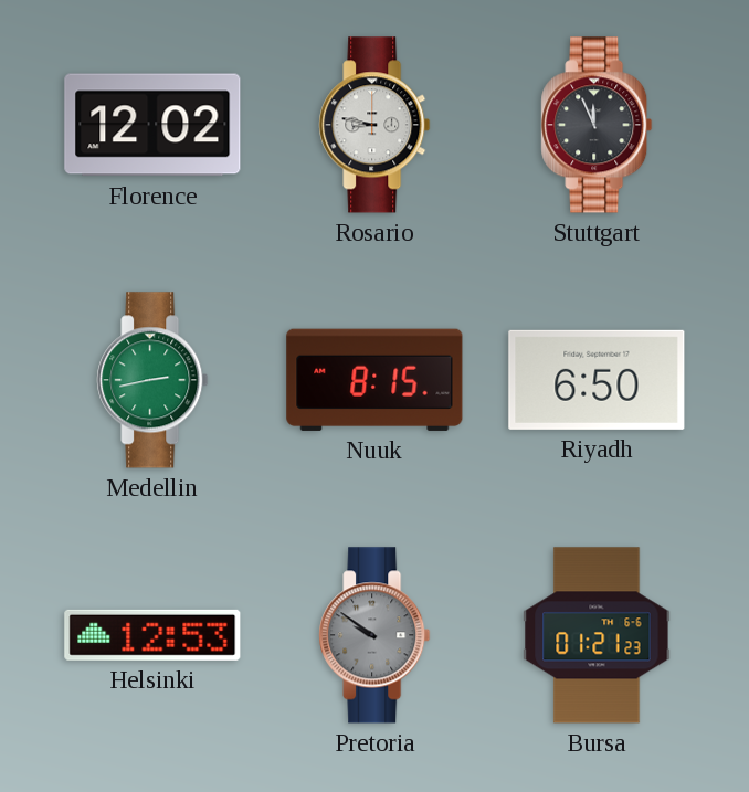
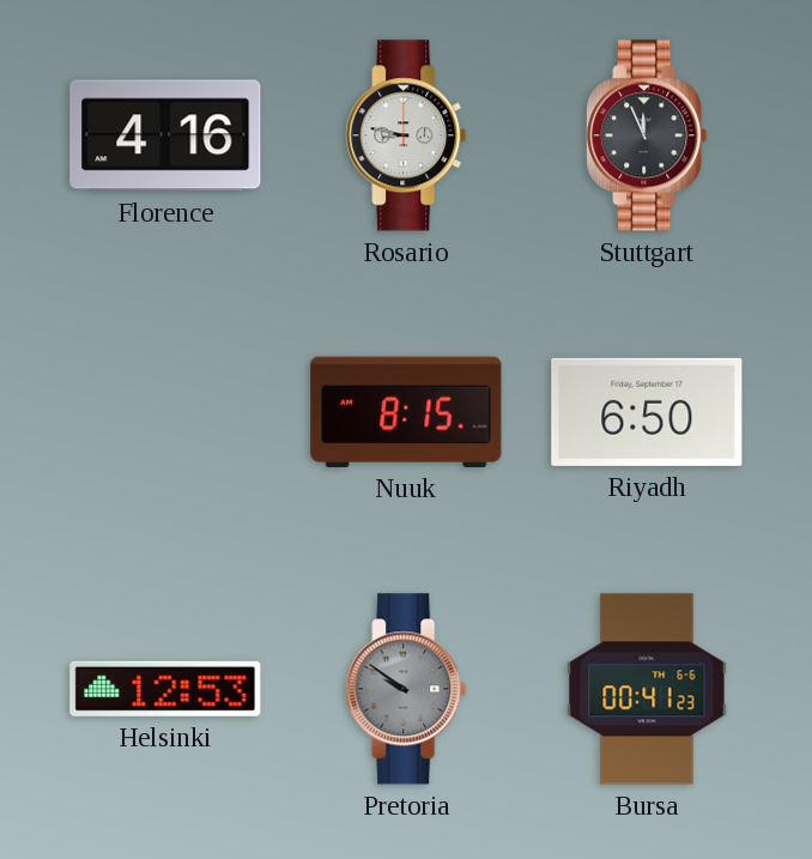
Florence: 12:02 -> 4:16 (165, 135)
Medellin: 2:43 -> none (152, 380)
Bursa: 01:21 -> 00:41 (647, 689)
